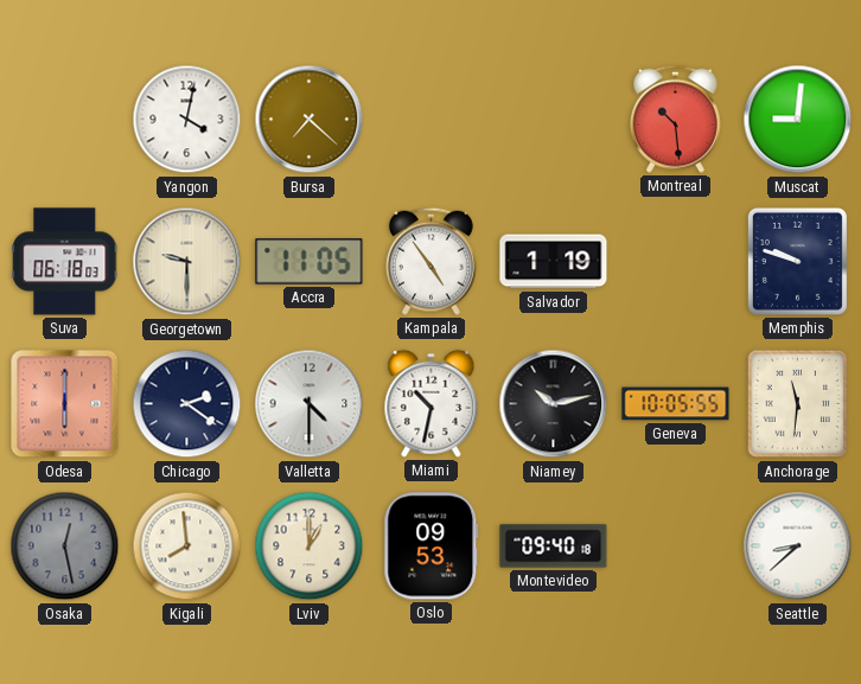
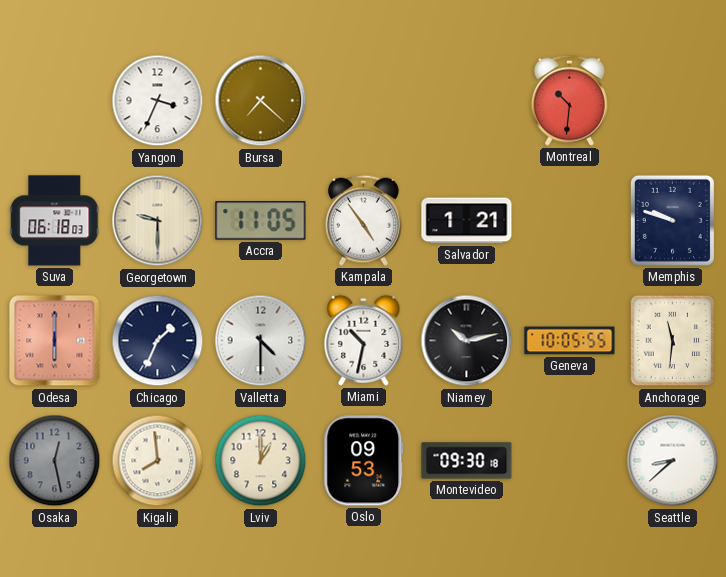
Yangon: 4:02 -> 3:34 (158, 101)
Montreal: 10:29 -> 10:31 (569, 100)
Muscat: 9:01 -> none (798, 120)
Salvador: 1:19 -> 1:21 (467, 221)
Chicago: 2:21 -> 1:34 (158, 341)
Montevideo: 09:40 -> 09:30 (467, 461)
